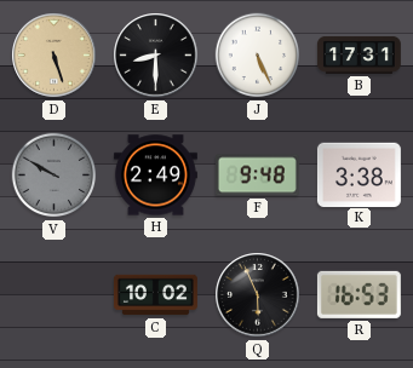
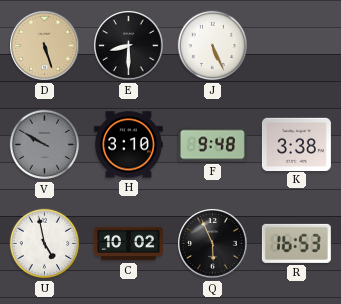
B: 17:31 -> none (358, 54)
H: 2:49 -> 3:10 (128, 145)
U: none -> 4:58 (45, 244)
